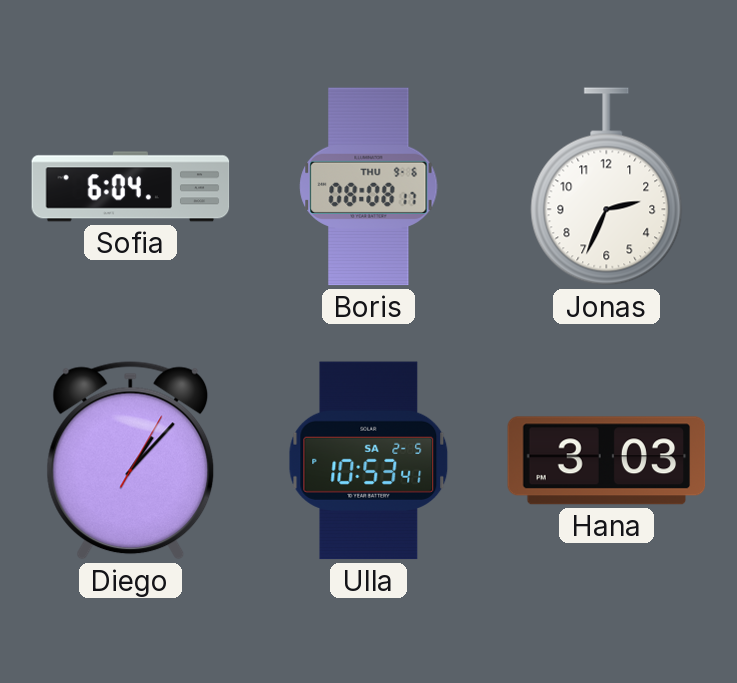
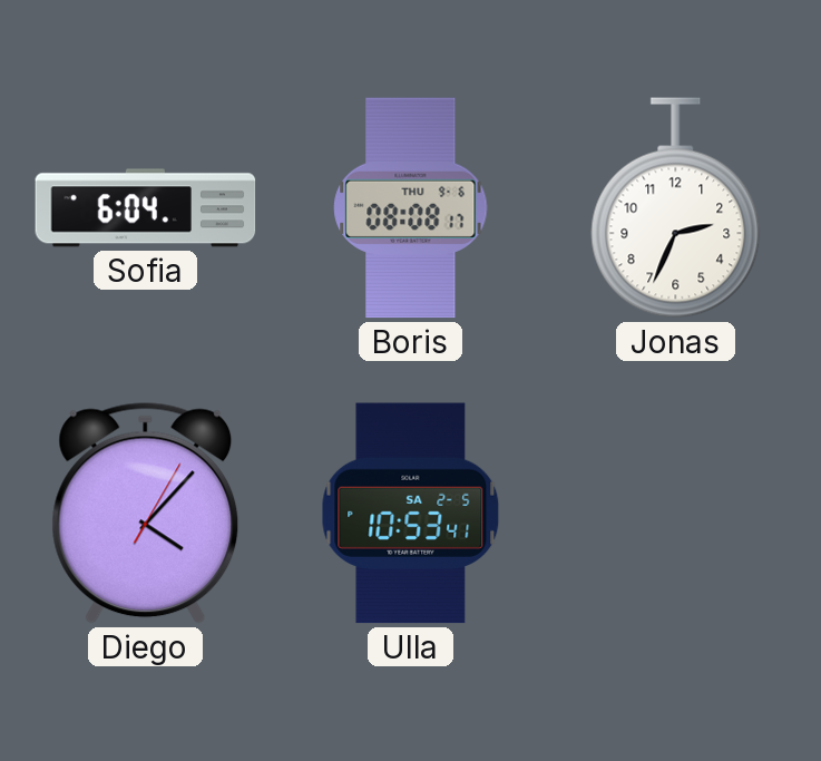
Diego: 1:07 -> 4:07 (146, 513)
Hana: 3:03 -> none (607, 461)
